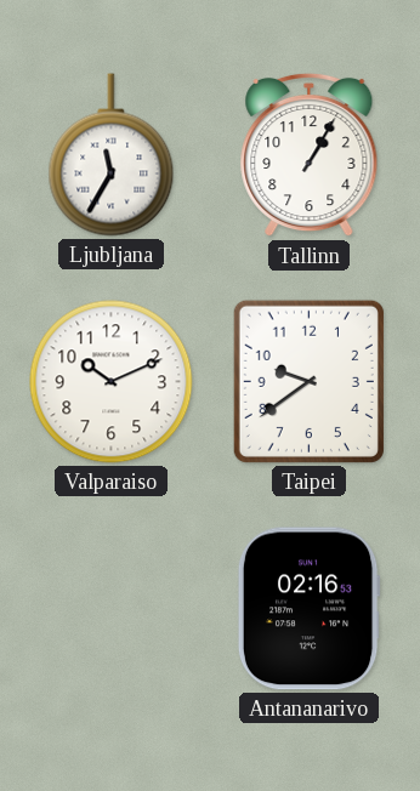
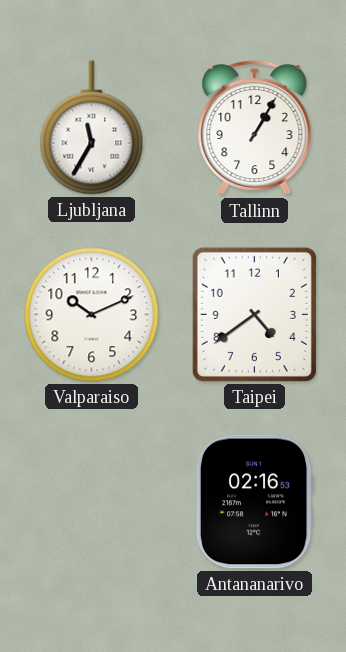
Taipei: 9:39 -> 4:39 (254, 314)
